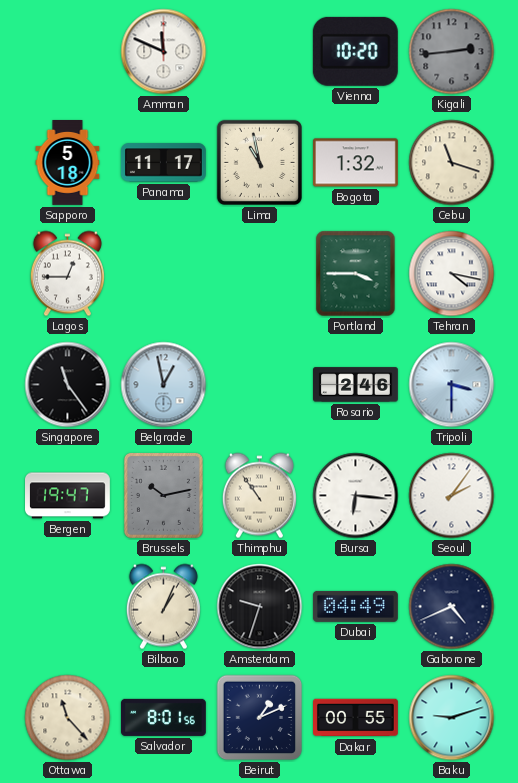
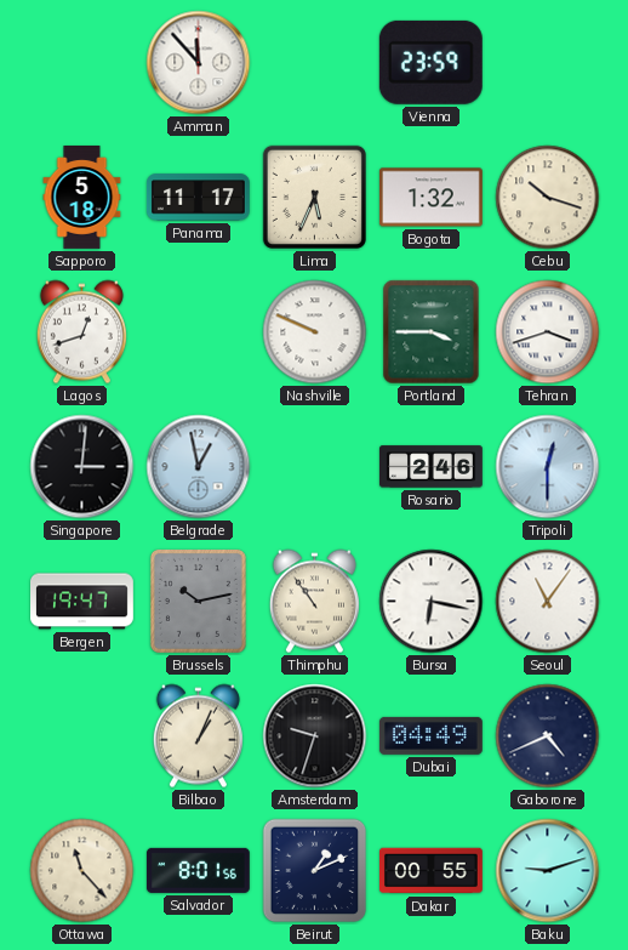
Amman: 11:49 -> 11:53 (199, 63)
Vienna: 10:20 -> 23:59 (430, 62)
Kigali: 2:44 -> none (452, 52)
Lima: 10:58 -> 5:34 (314, 197)
Cebu: 11:18 -> 10:18 (548, 198)
Lagos: 12:45 -> 12:42 (81, 332)
Nashville: none -> 9:49 (315, 332)
Tehran: 4:17 -> 3:42 (548, 332)
Singapore: 11:24 -> 3:01 (82, 467)
Tripoli: 3:30 -> 12:30 (548, 467)
Bursa: 6:16 -> 6:17 (432, 602)
Seoul: 2:06 -> 11:06 (548, 602)
